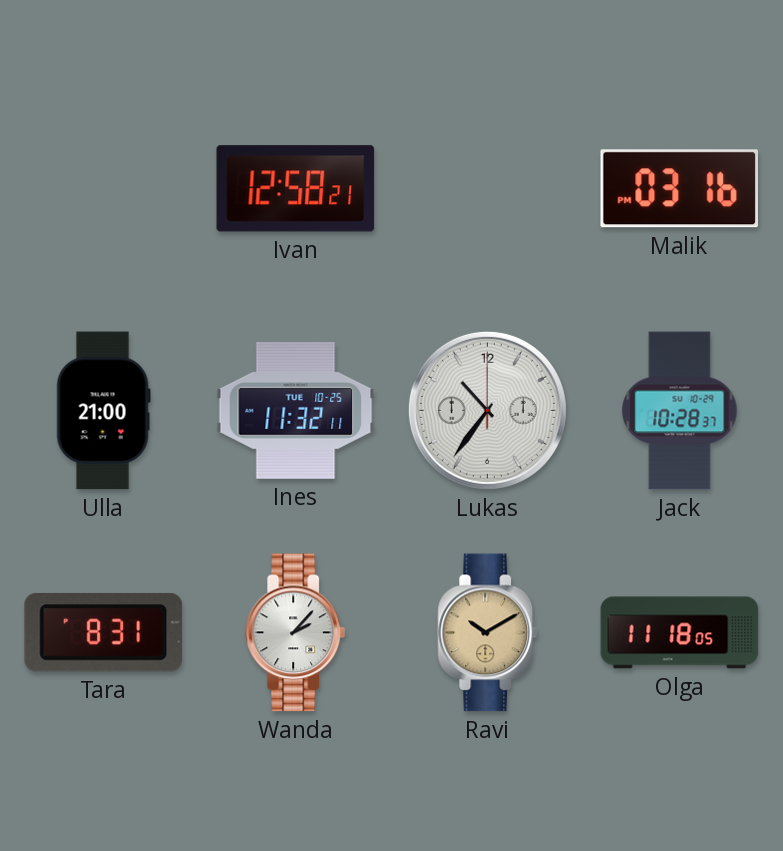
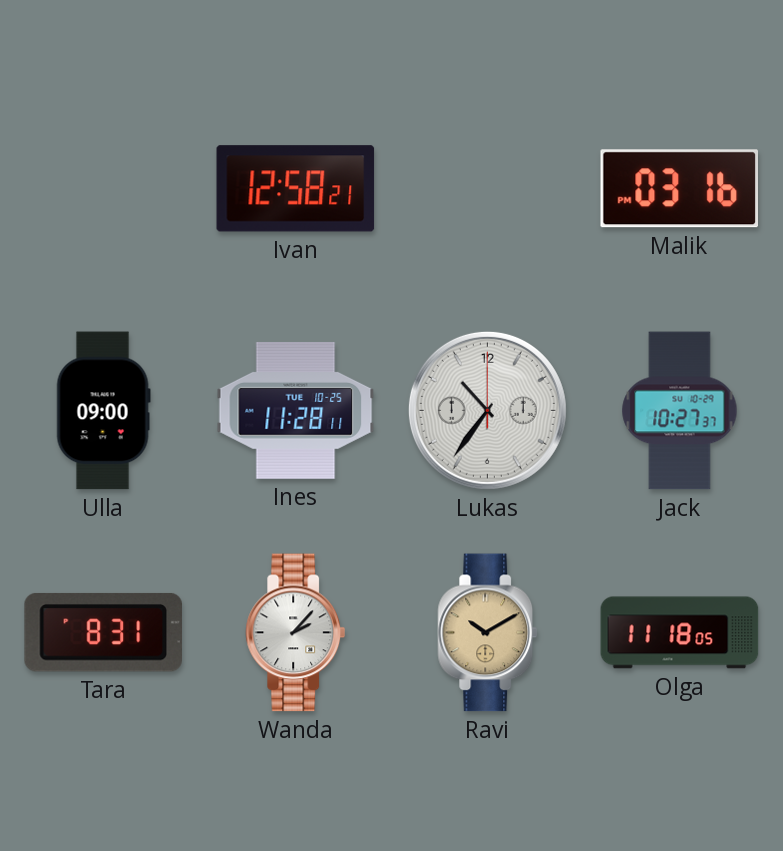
Ulla: 21:00 -> 09:00 (103, 411)
Ines: 11:32 -> 11:28 (296, 410)
Jack: 10:28 -> 10:27 (680, 411)
